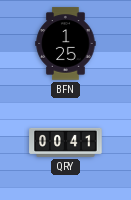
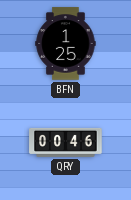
QRY: 00:41 -> 00:46 (66, 142)
